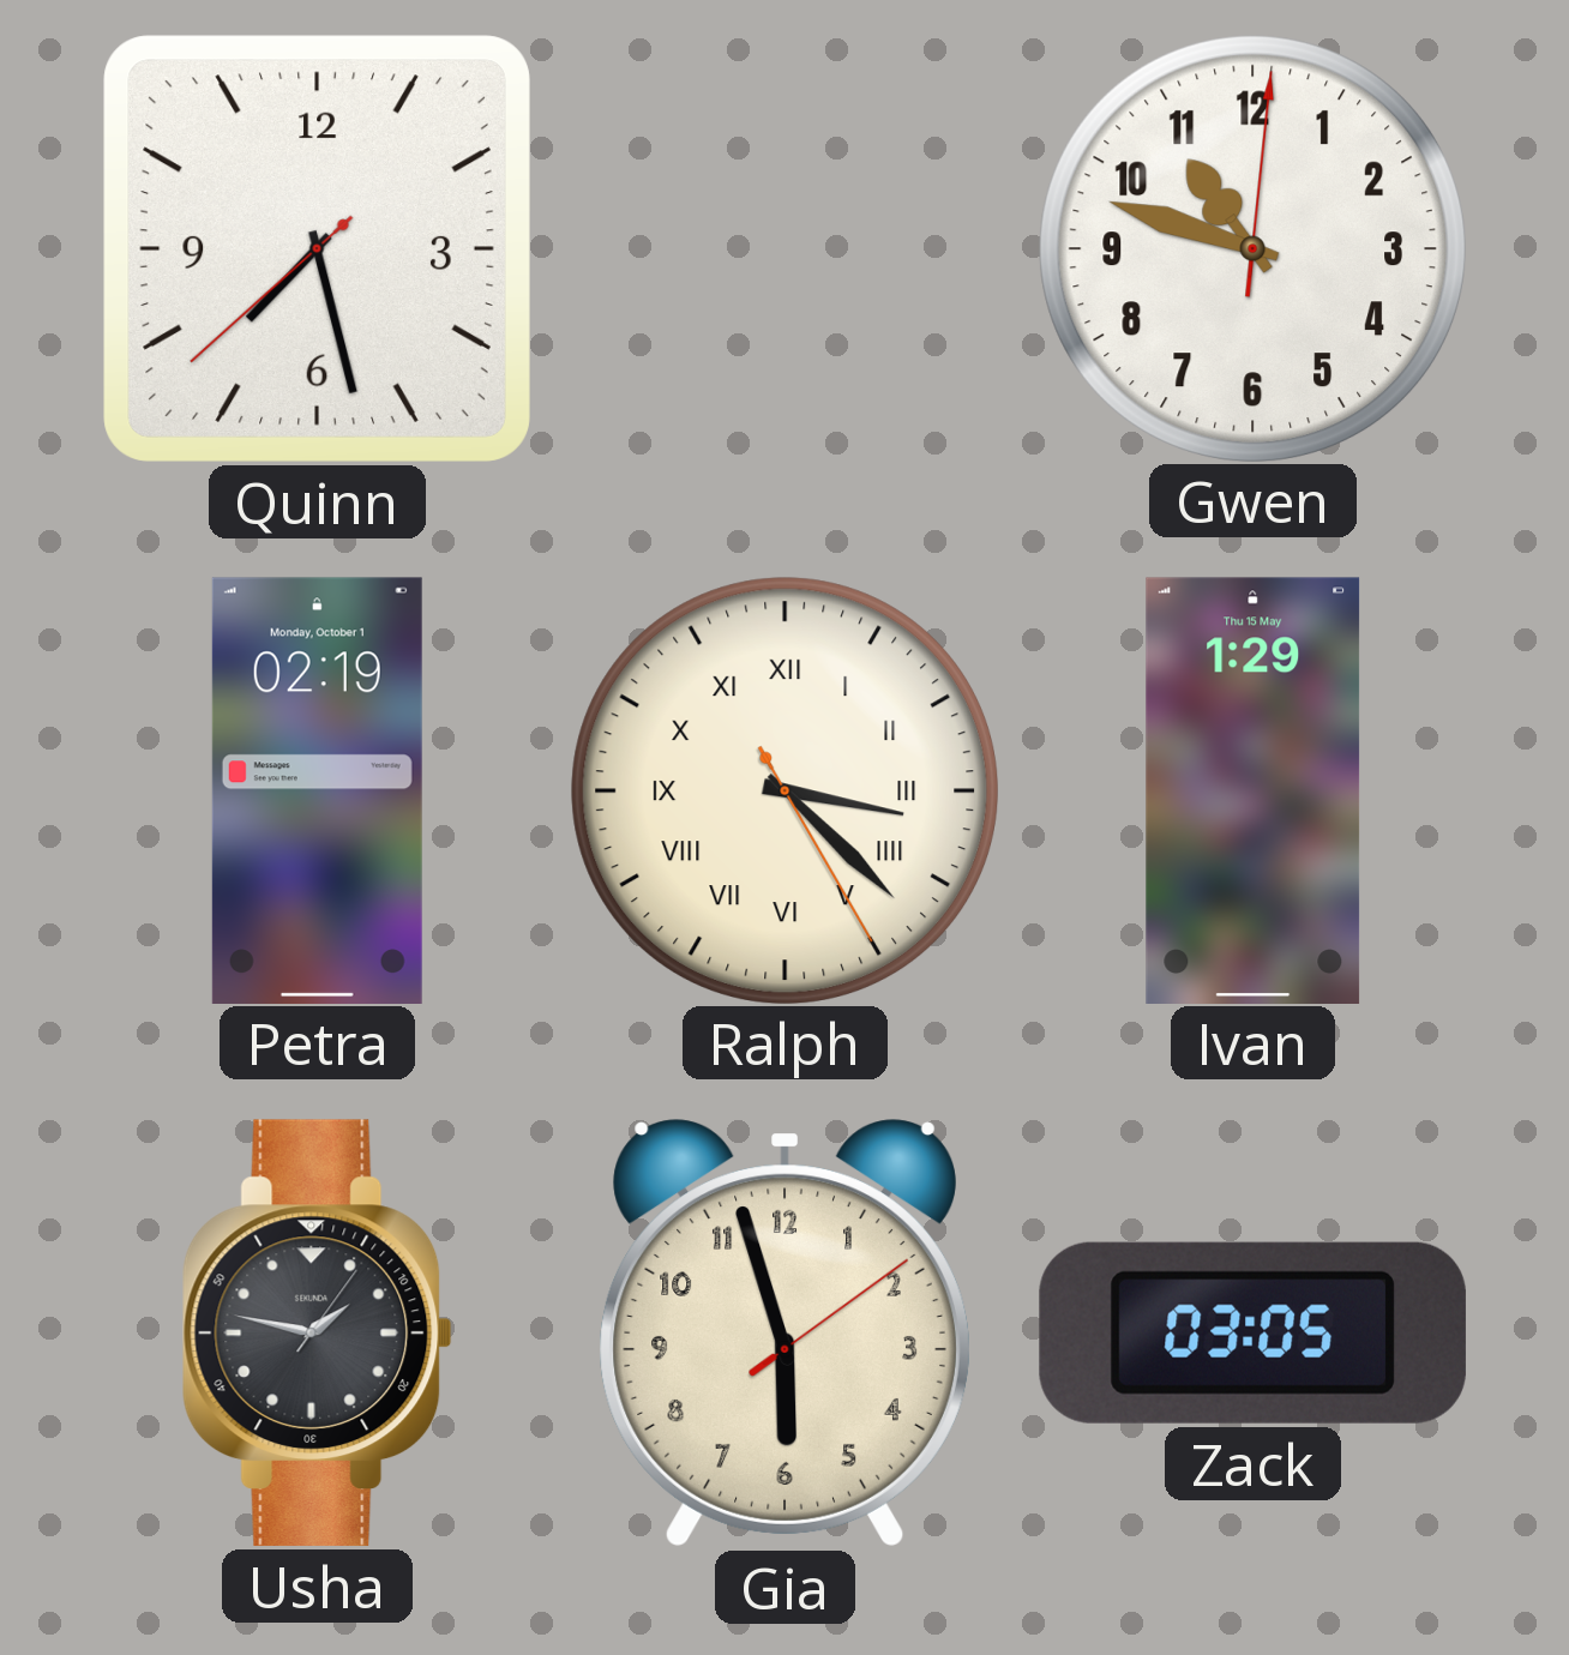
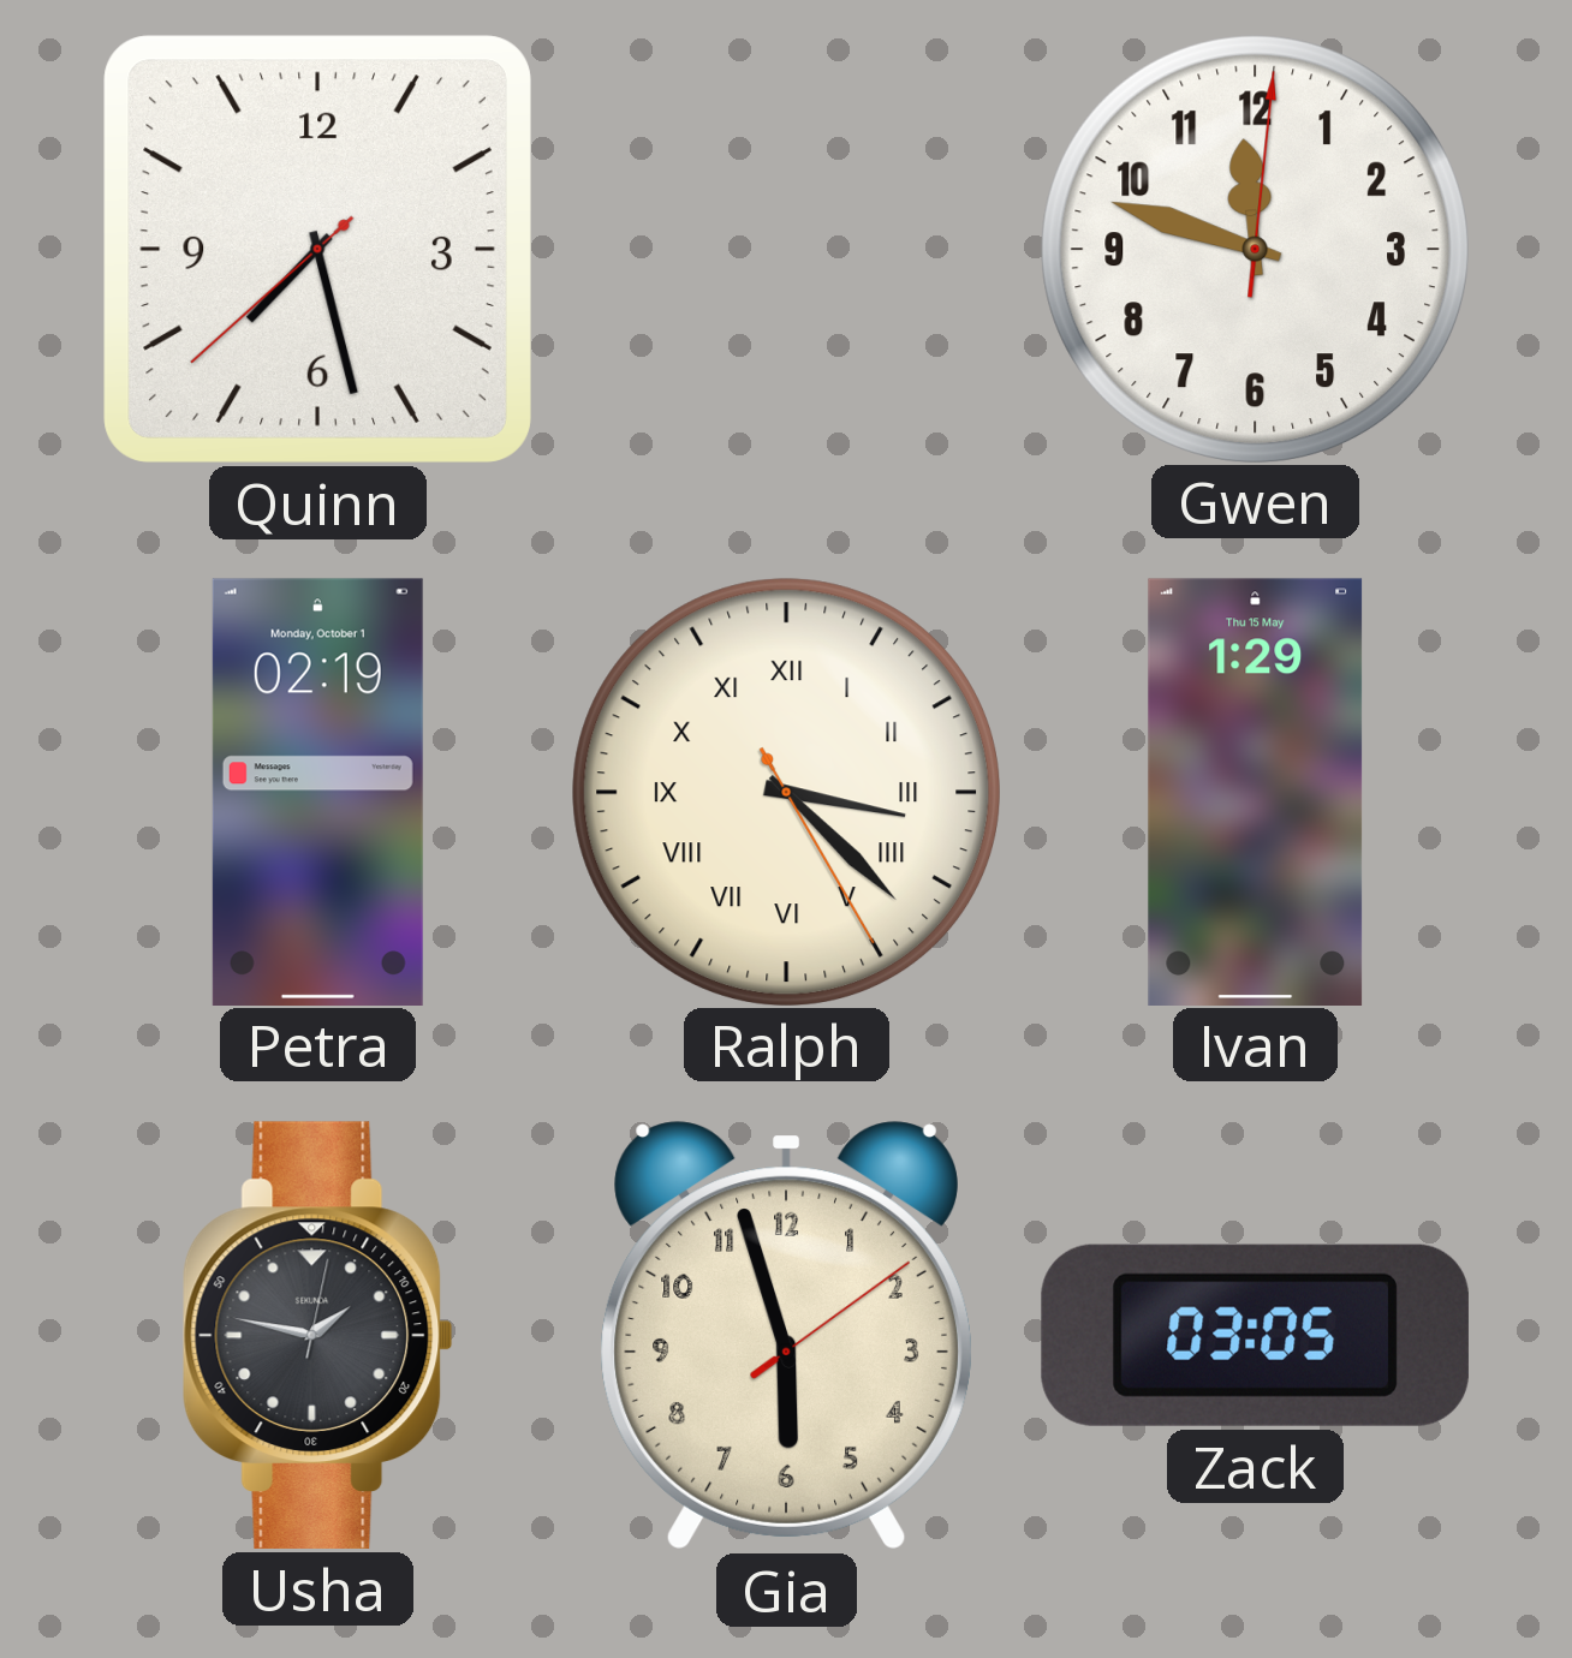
Gwen: 10:48 -> 11:48 (1255, 249)
Usha: 1:47:06 -> 1:47:02 (317, 1335)
